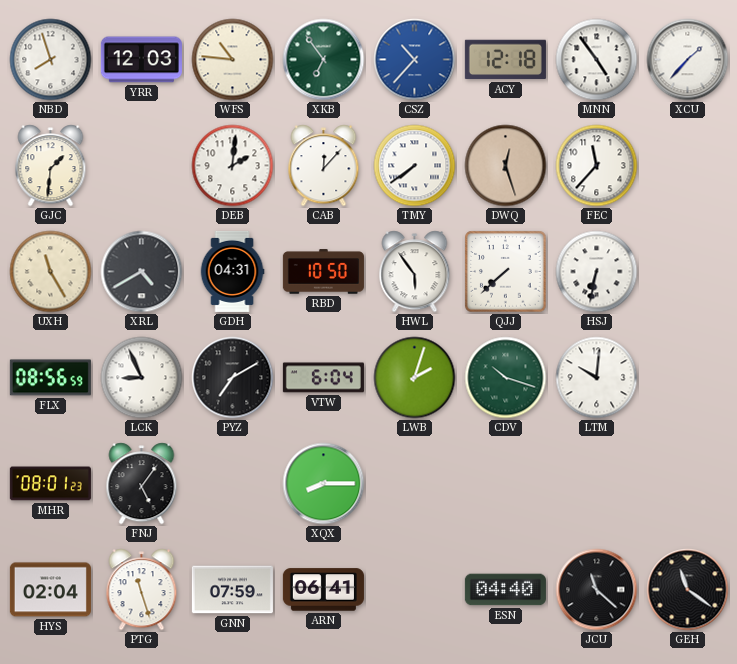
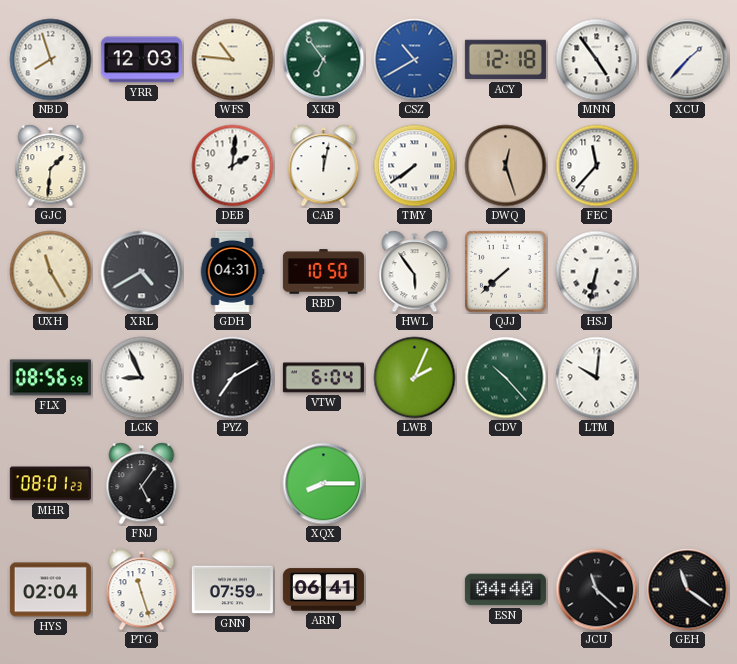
CSZ: 10:37 -> 10:40 (415, 60)
CAB: 12:07 -> 12:02 (324, 166)
LWB: 2:03 -> 2:04 (415, 378)
CDV: 10:18 -> 10:23 (506, 378)
